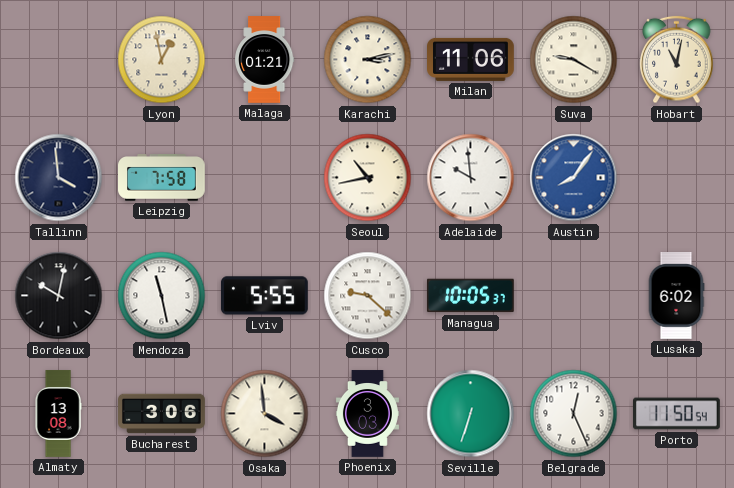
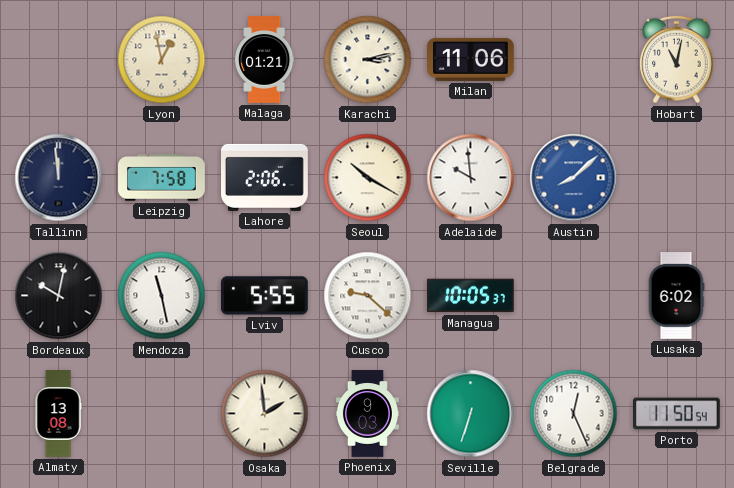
Suva: 9:20 -> none (574, 60)
Tallinn: 3:59 -> 11:59 (59, 178)
Lahore: none -> 2:06 (265, 177)
Seoul: 10:43 -> 10:20 (368, 178)
Austin: 8:06 -> 8:08 (574, 178)
Bucharest: 3:06 -> none (162, 414)
Osaka: 3:59 -> 1:59 (265, 414)
Phoenix: 3:03 -> 9:03 (367, 414)
